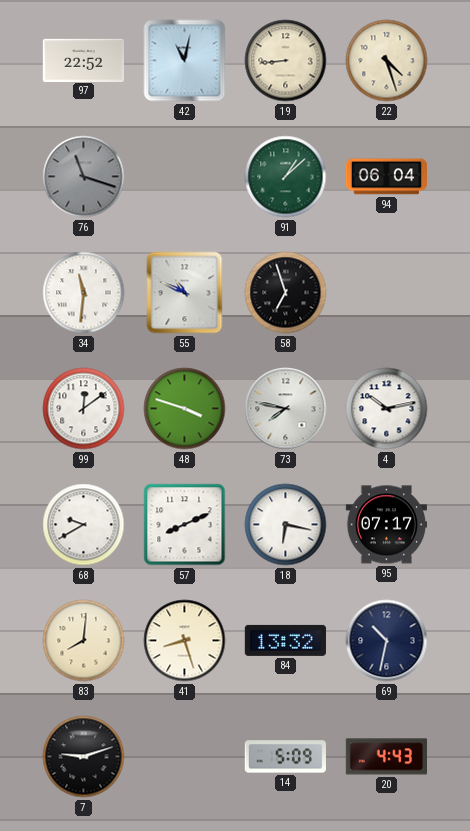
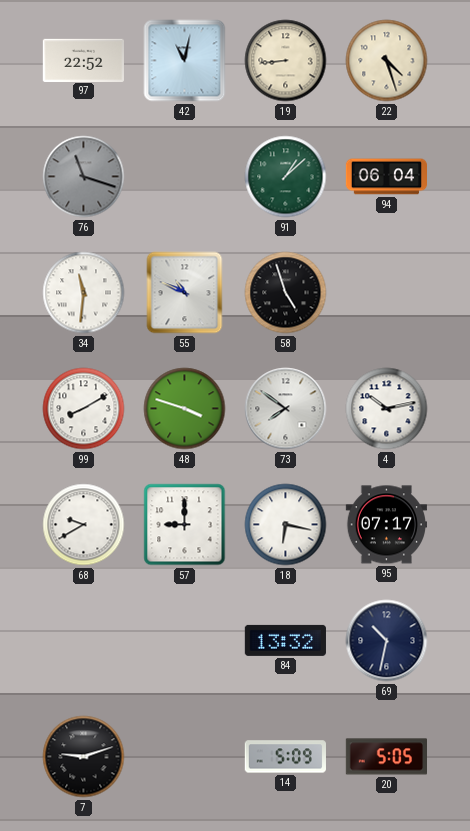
58: 6:57 -> 4:57 (286, 293)
99: 12:09 -> 8:10 (84, 409)
73: 7:47 -> 7:51 (286, 409)
57: 8:11 -> 9:00 (185, 525)
83: 8:01 -> none (84, 641)
41: 8:27 -> none (185, 641)
20: 4:43 -> 5:05 (386, 757)
